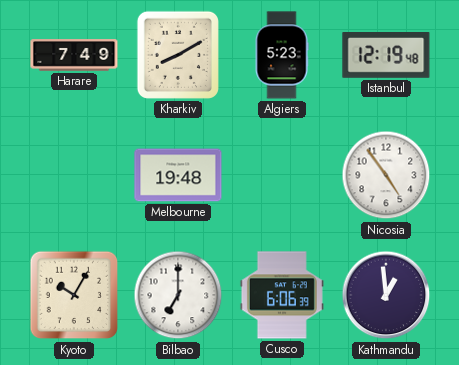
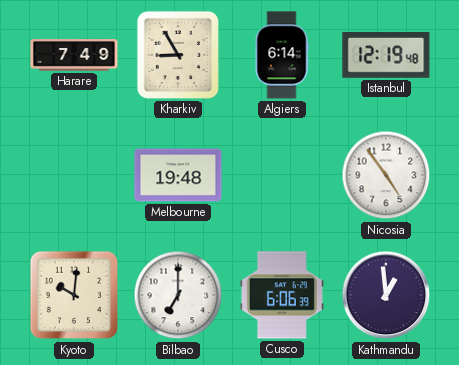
Kharkiv: 8:10 -> 8:55 (178, 55)
Algiers: 5:23 -> 6:14 (282, 55)
Kyoto: 10:05 -> 10:01 (74, 295)
